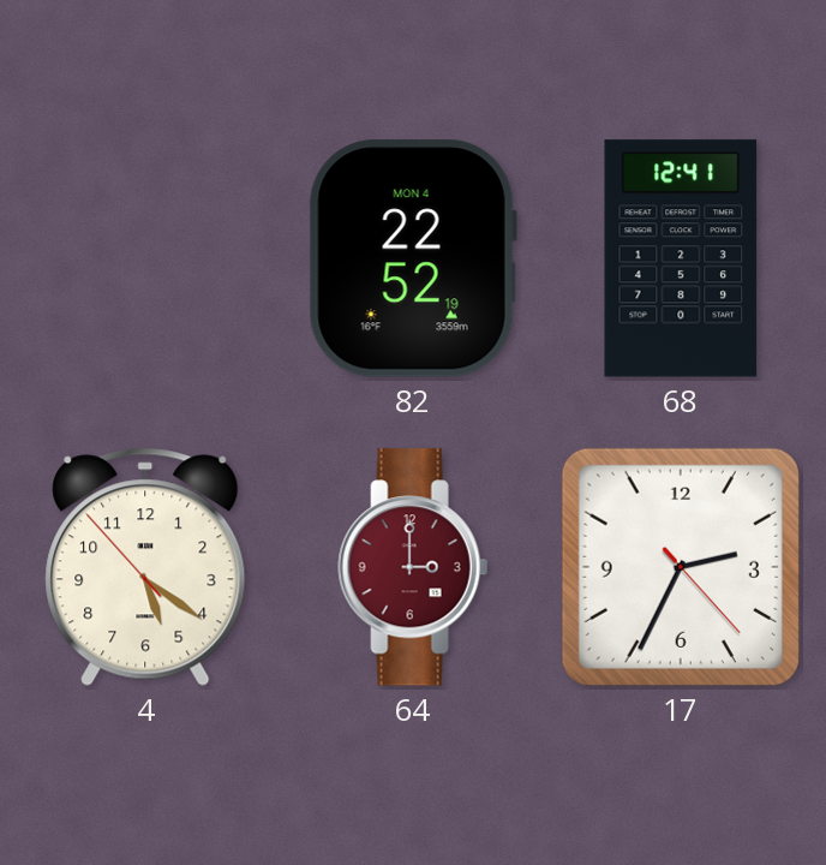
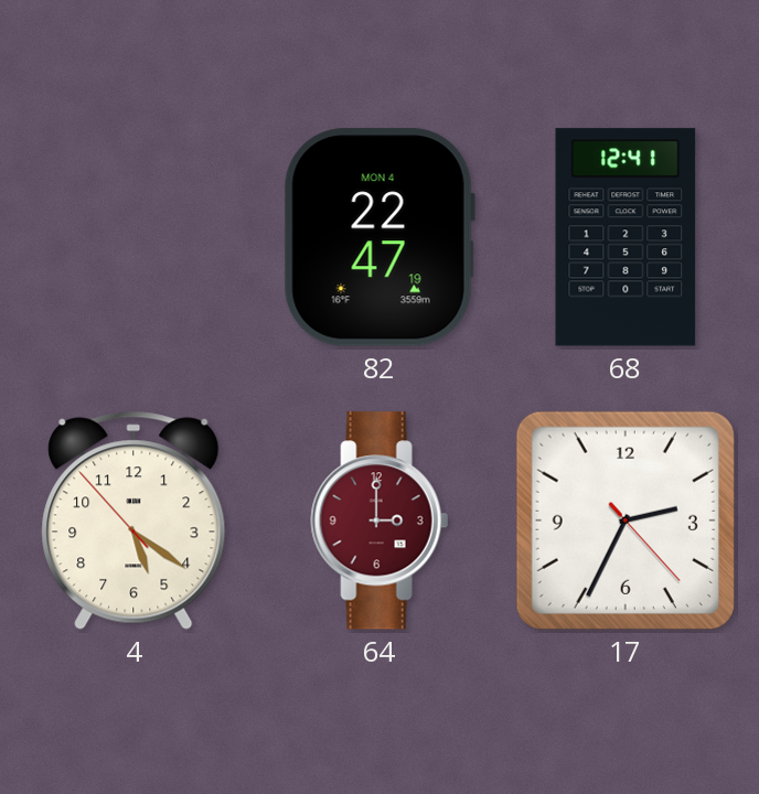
82: 22:52 -> 22:47 (379, 237)
